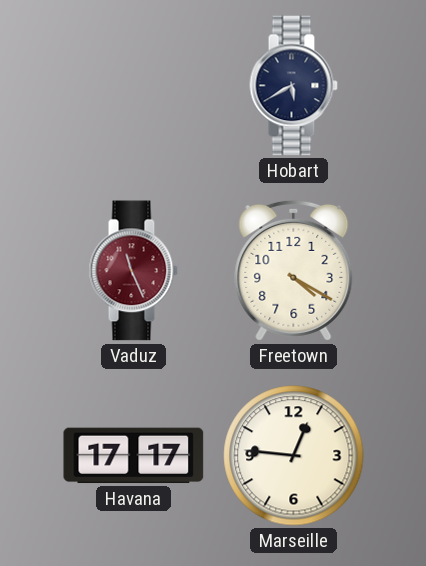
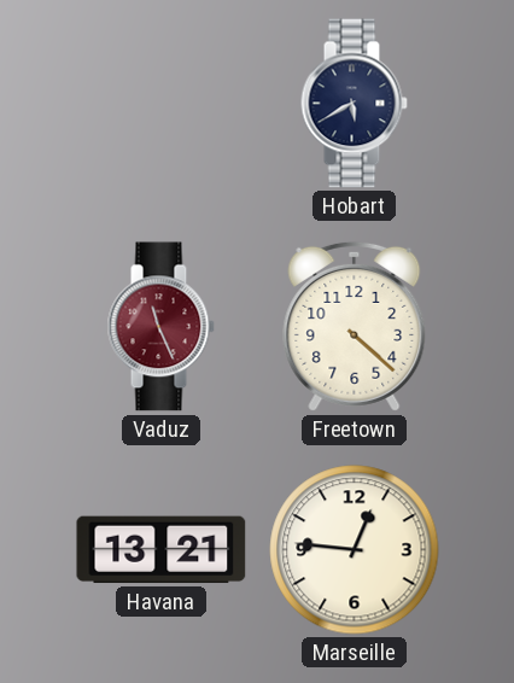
Freetown: 4:20 -> 4:22 (355, 326)
Havana: 17:17 -> 13:21 (162, 550)
